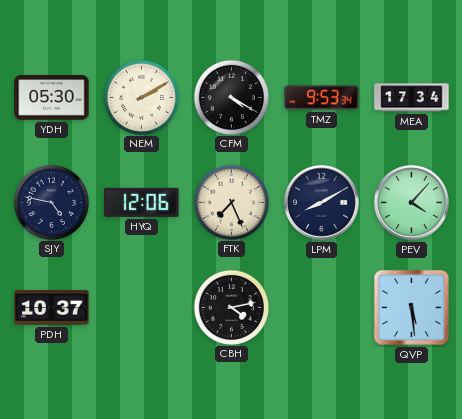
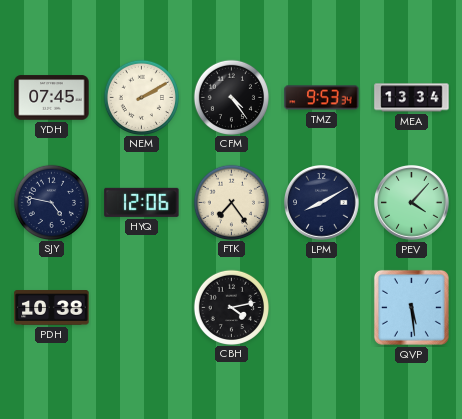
YDH: 05:30 -> 07:45 (52, 98)
CFM: 4:20 -> 4:24 (231, 97)
MEA: 17:34 -> 13:34 (412, 98)
FTK: 7:26 -> 7:24 (231, 202)
PDH: 10:37 -> 10:38 (52, 308)
